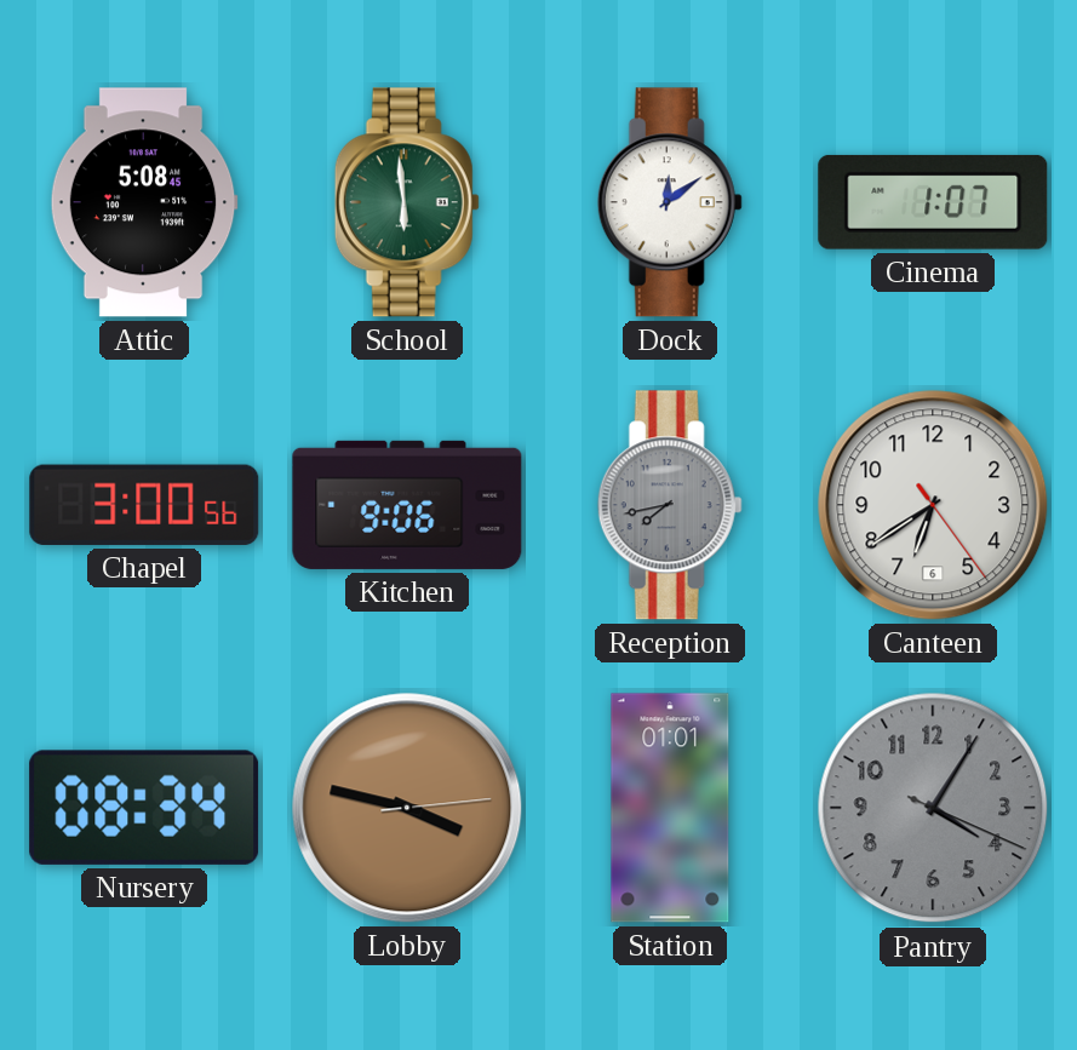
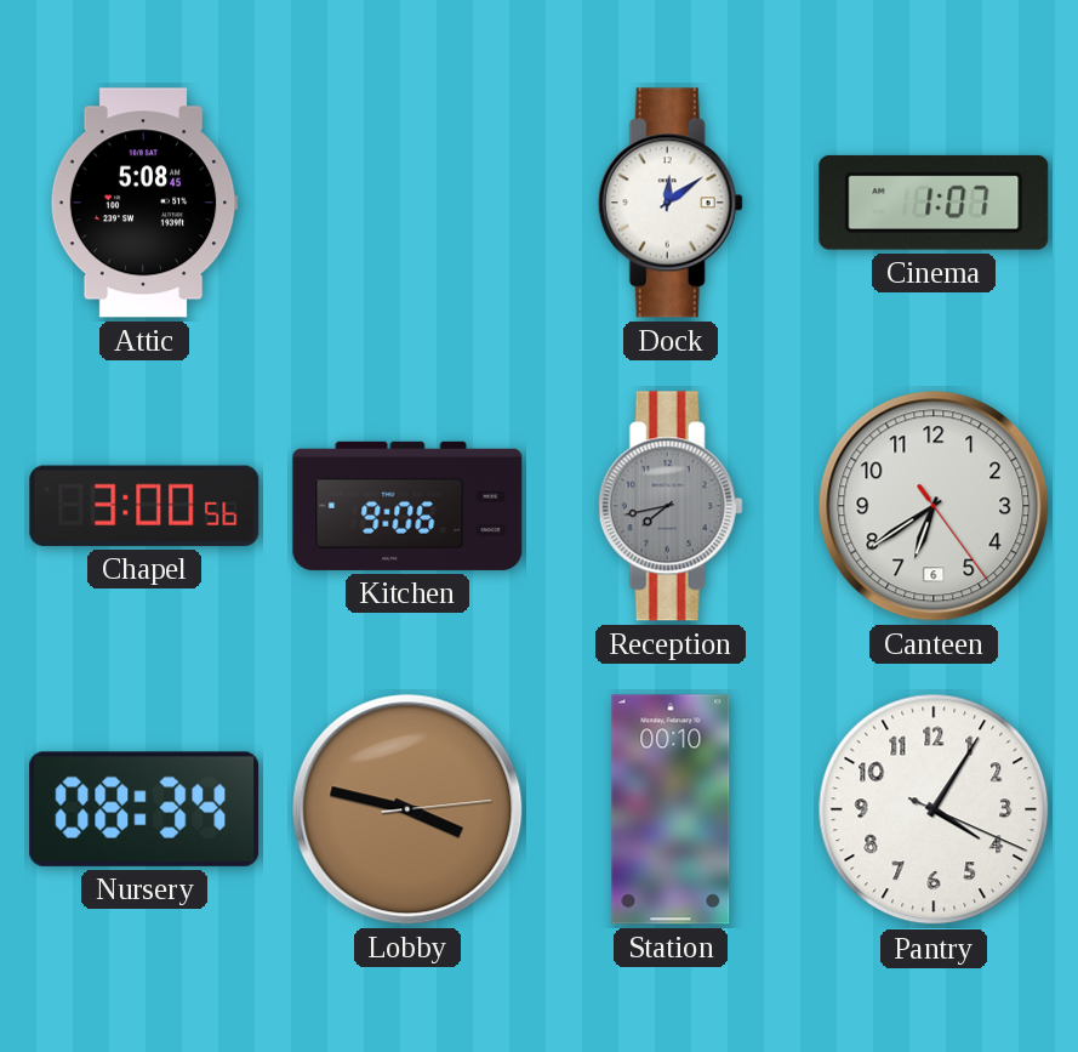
School: 5:59 -> none (407, 202)
Station: 01:01 -> 00:10 (671, 809)
Pantry dial: grey -> white (934, 809)
